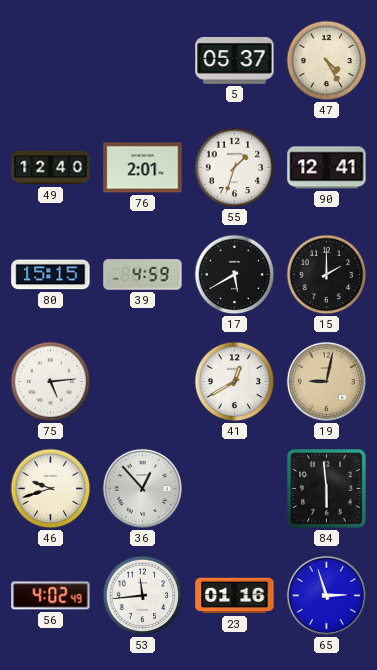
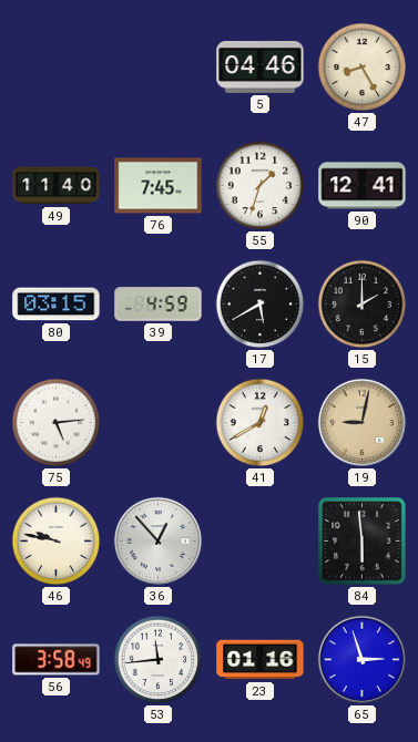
5: 05:37 -> 04:46 (261, 66)
47: 4:25 -> 8:25 (363, 68)
49: 12:40 -> 11:40 (57, 186)
76: 2:01 -> 7:45 (159, 186)
80: 15:15 -> 03:15 (57, 305)
46: 9:42 -> 9:47 (57, 542)
56: 4:02 -> 3:58 (57, 660)
